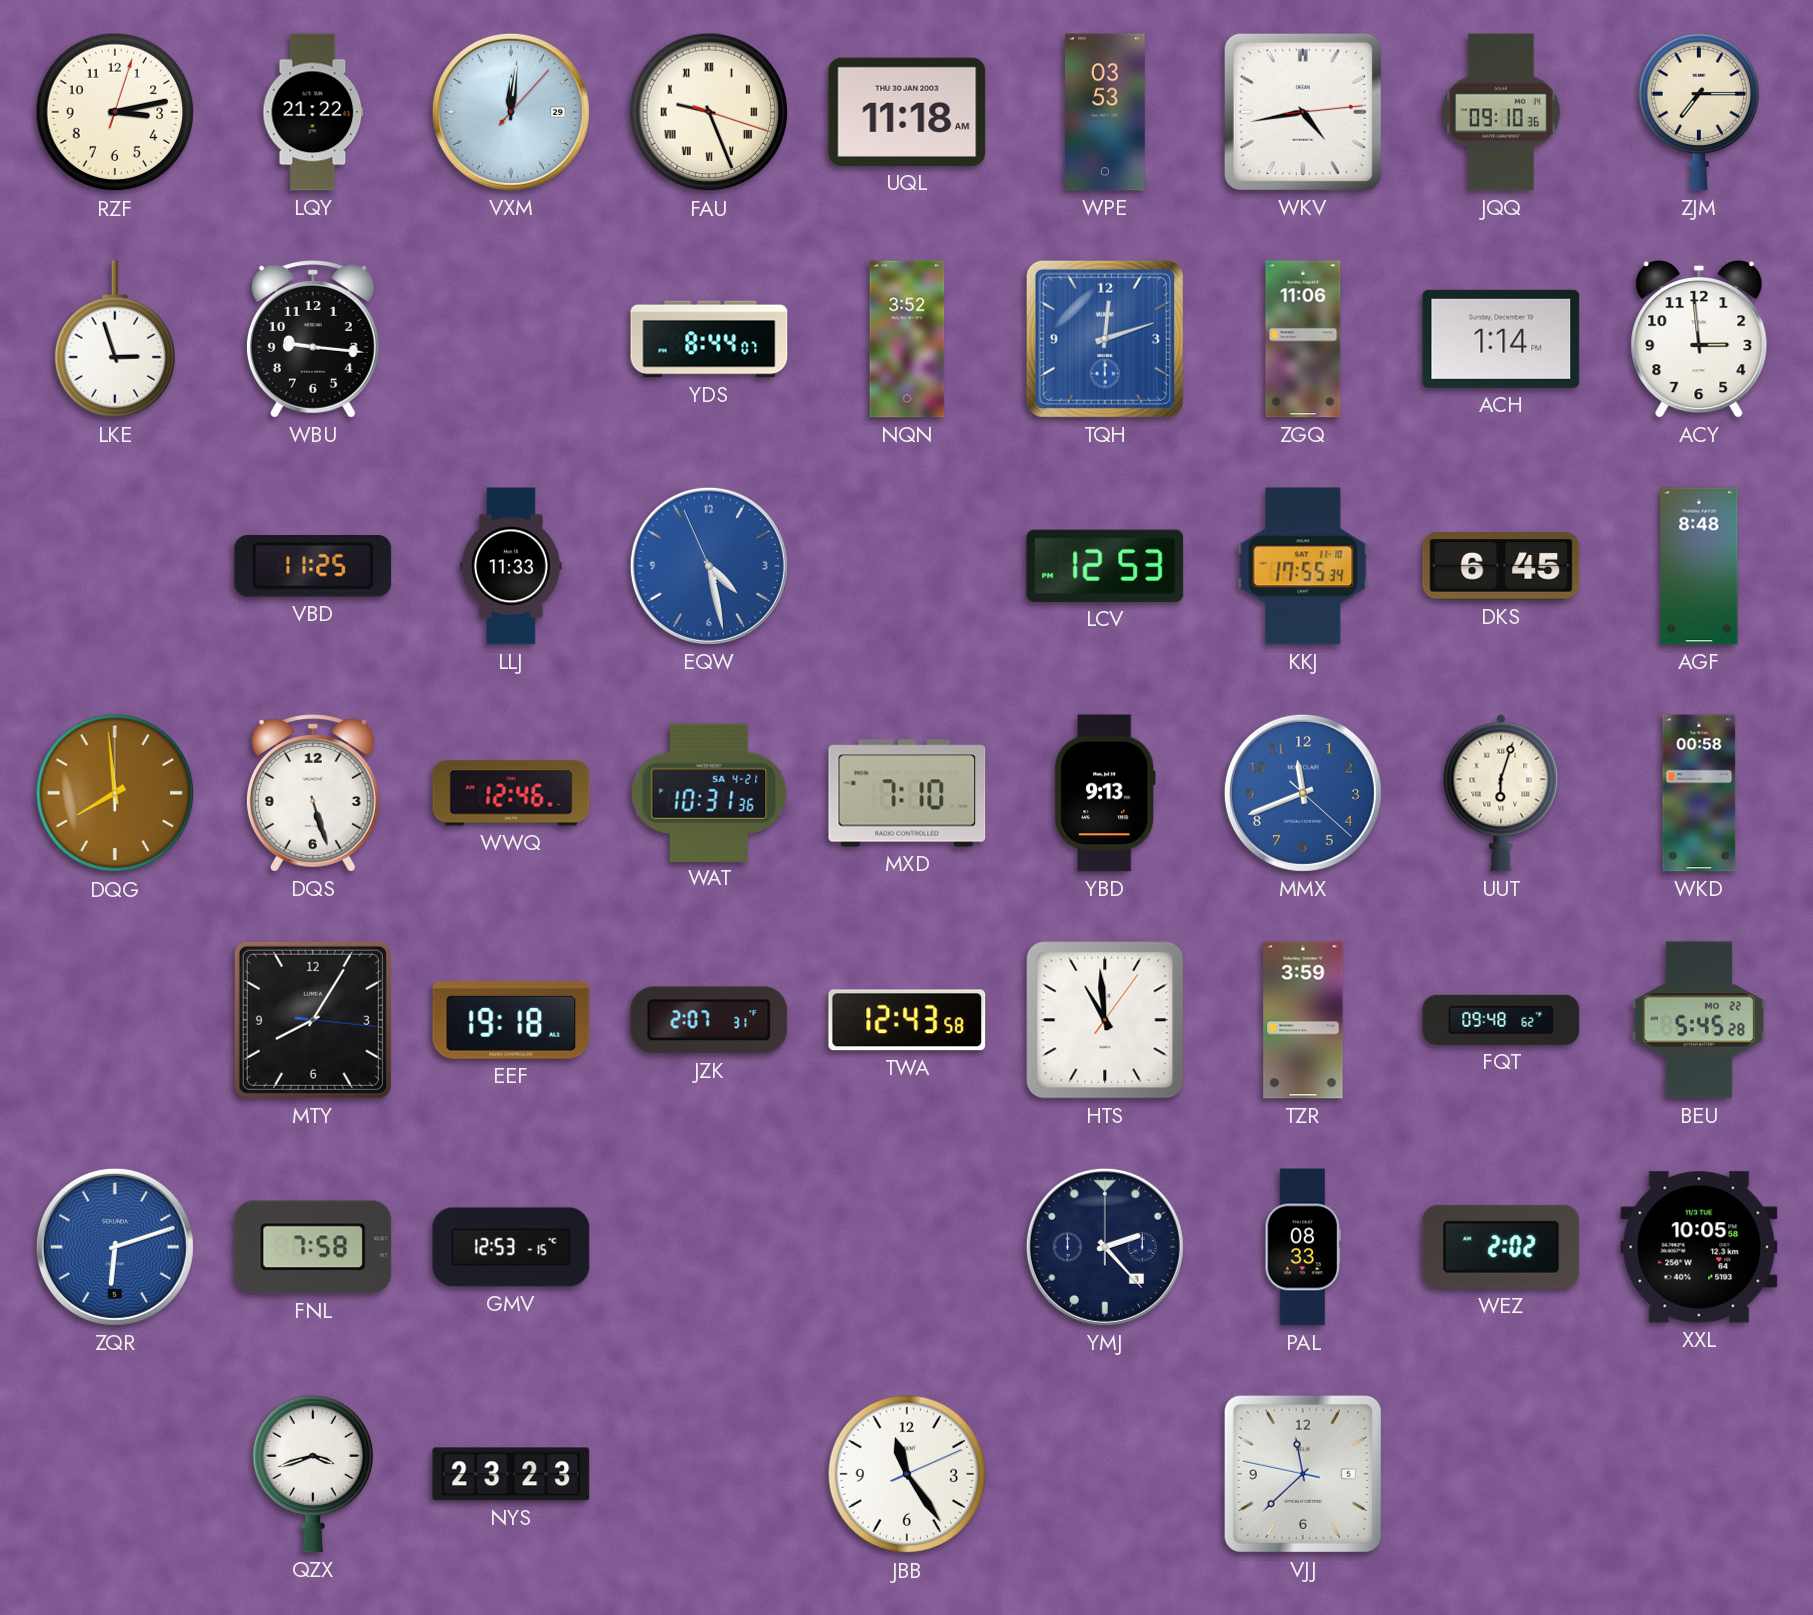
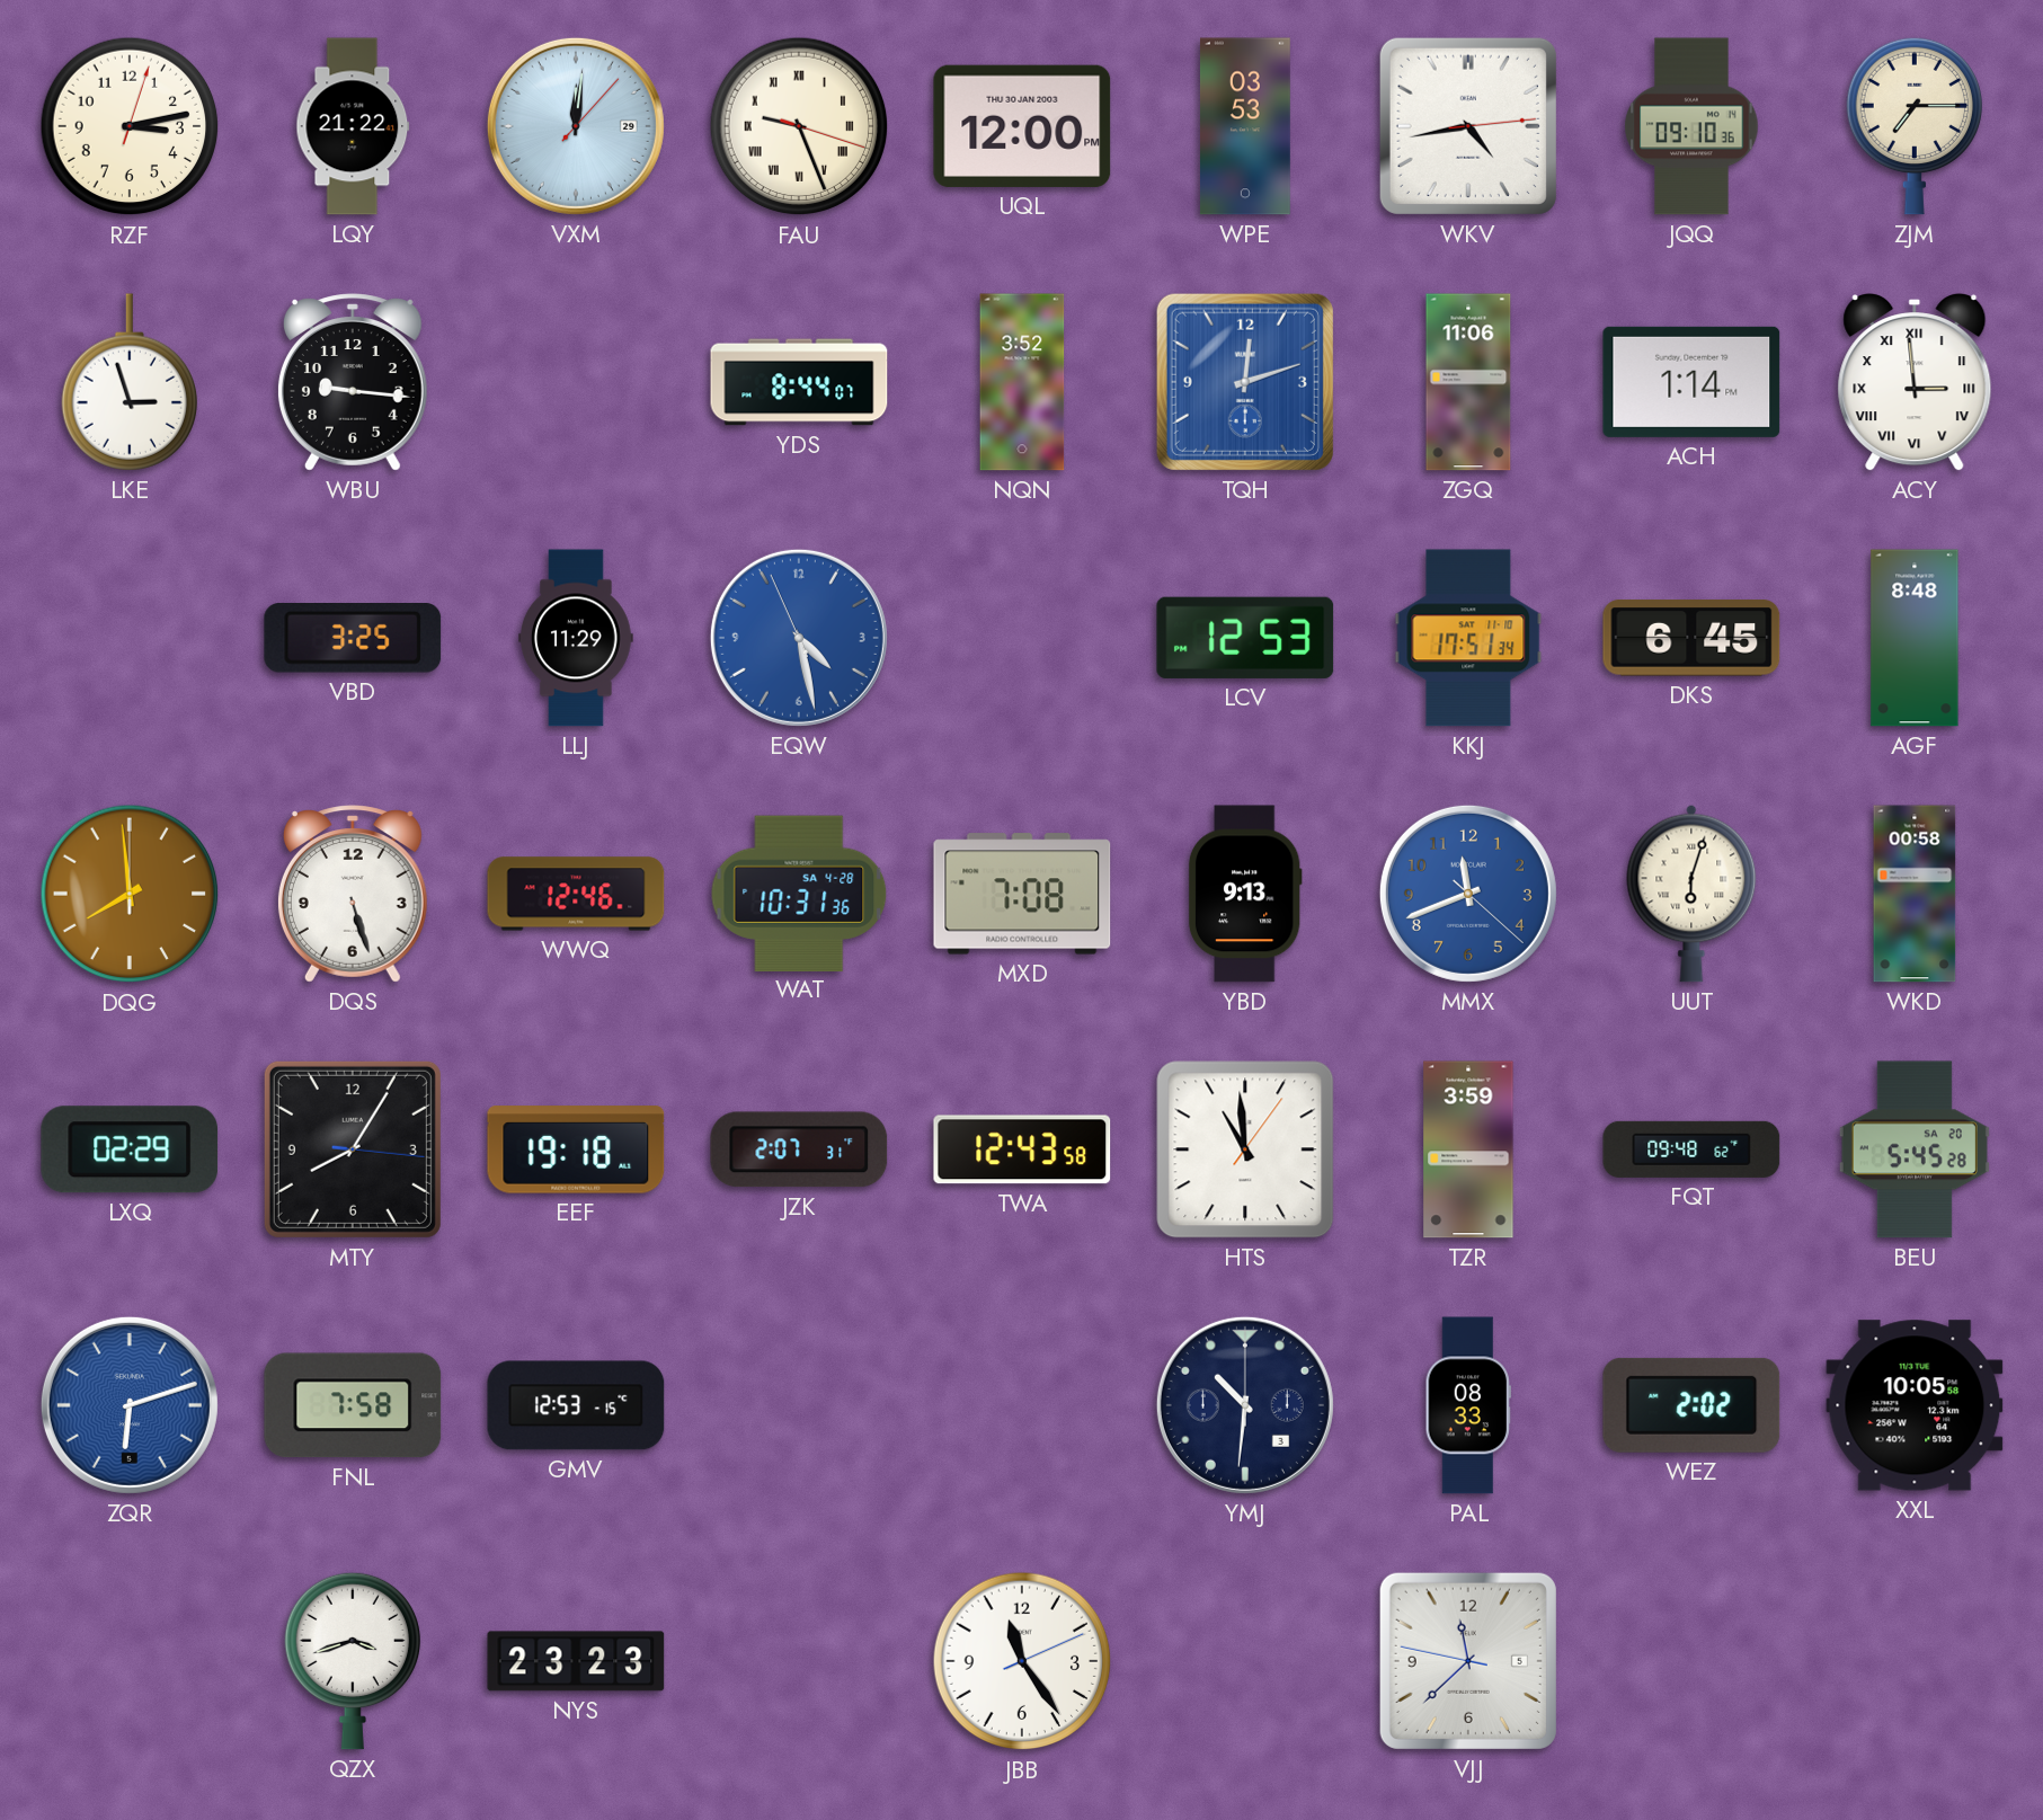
UQL: 11:18 -> 12:00 (1022, 126)
ACY numerals: Arabic -> Roman (1915, 382)
VBD: 11:25 -> 3:25 (353, 639)
LLJ: 11:33 -> 11:29 (577, 638)
KKJ: 17:55 -> 17:51 (1468, 638)
WAT date: SA 4-21 -> SA 4-28 (799, 893)
MXD: 7:10 -> 7:08 (1022, 894)
LXQ: none -> 02:29 (130, 1149)
BEU date: MO 22 -> SA 20 (1915, 1149)
YMJ: 2:23 -> 10:31 (1245, 1405)
